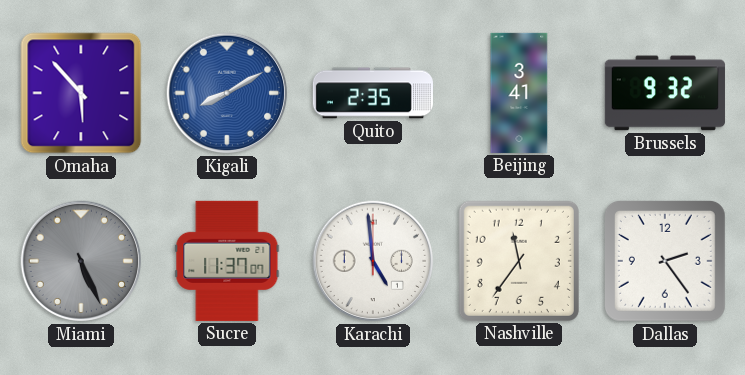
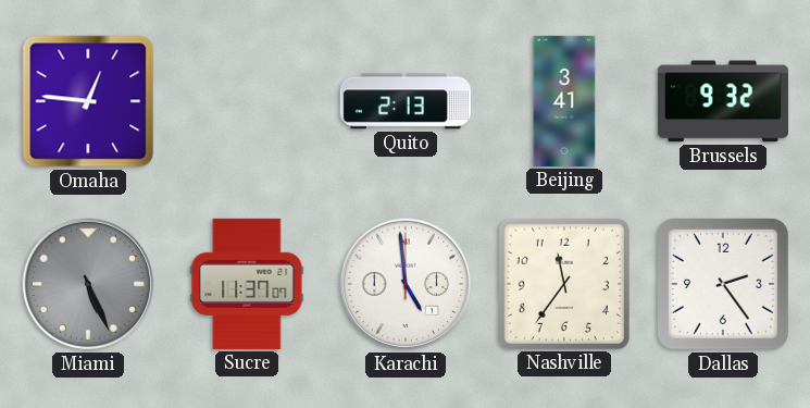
Omaha: 5:53 -> 12:46 (88, 101)
Kigali: 8:10 -> none (227, 93)
Quito: 2:35 -> 2:13 (406, 101)
